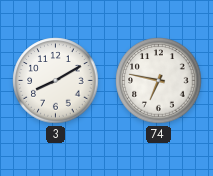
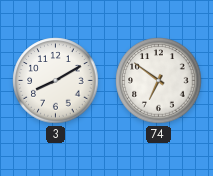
74: 6:47 -> 6:51 (159, 81)
